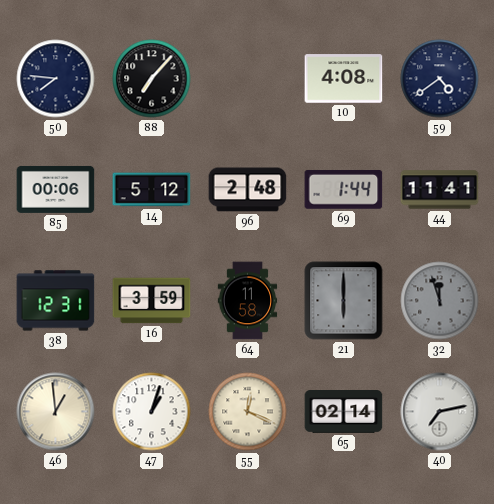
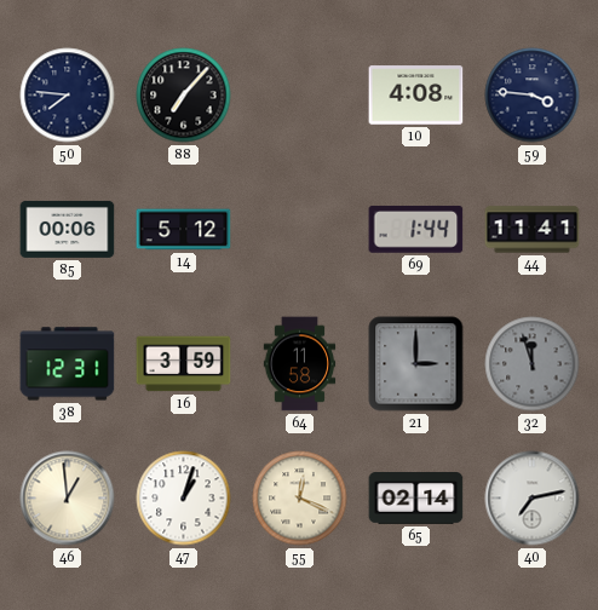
59: 4:39 -> 3:46 (533, 96)
96: 2:48 -> none (248, 190)
21: 6:00 -> 3:00 (416, 364)
